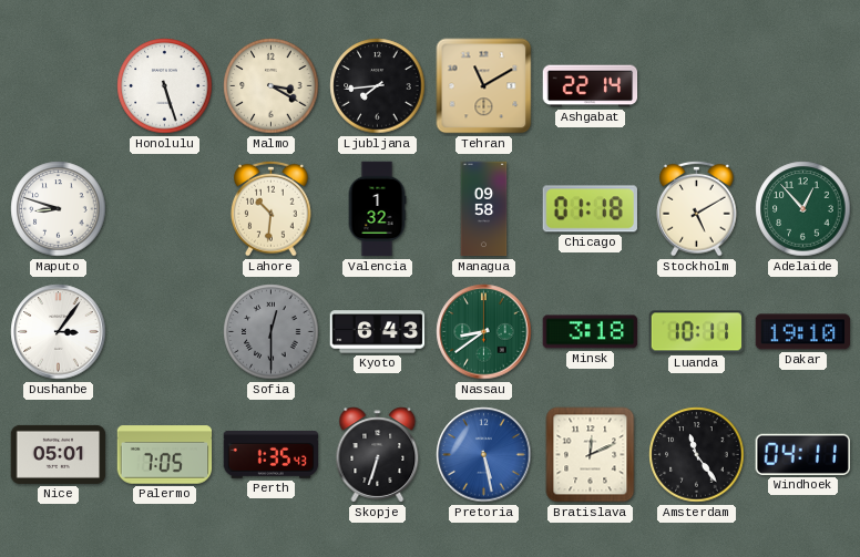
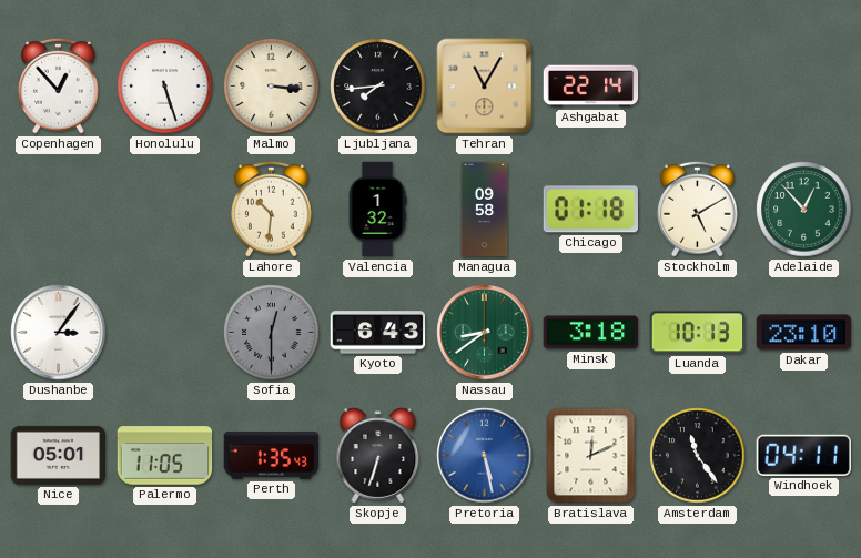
Copenhagen: none -> 12:53 (59, 85)
Malmo: 3:20 -> 3:16 (272, 87)
Tehran: 11:10 -> 11:05 (485, 87)
Maputo: 8:48 -> none (59, 209)
Luanda: 10:11 -> 10:13 (698, 333)
Dakar: 19:10 -> 23:10 (804, 333)
Palermo: 7:05 -> 11:05 (165, 456)
